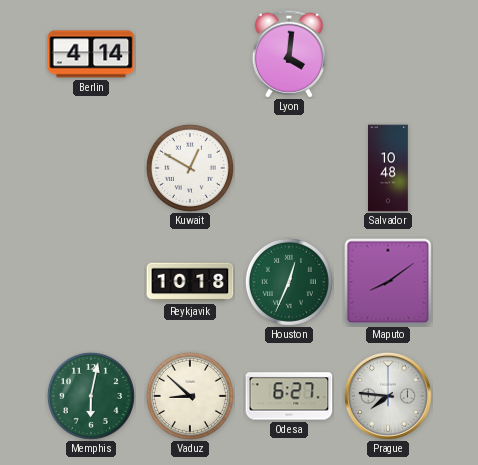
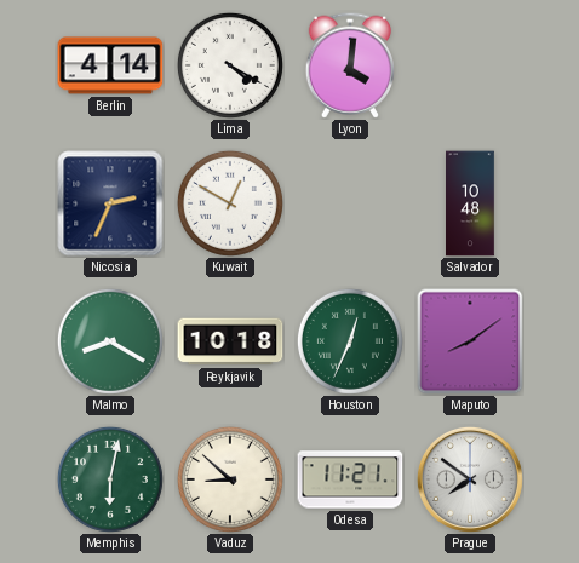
Lima: none -> 4:20 (230, 65)
Nicosia: none -> 2:34 (110, 203)
Malmo: none -> 8:20 (110, 341)
Odesa: 6:27 -> 11:21 (350, 479)
Prague: 7:46 -> 7:51 (470, 479)
